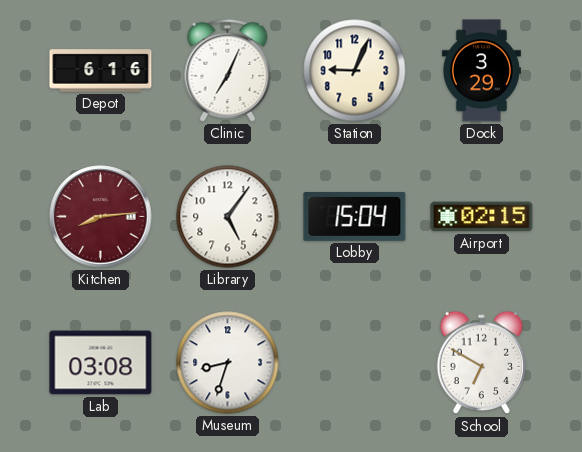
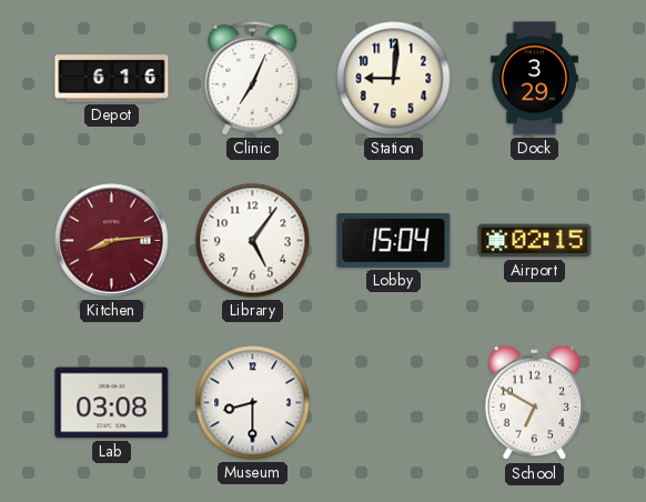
Station: 9:04 -> 9:01 (394, 79)
Museum: 8:33 -> 8:30 (253, 403)
